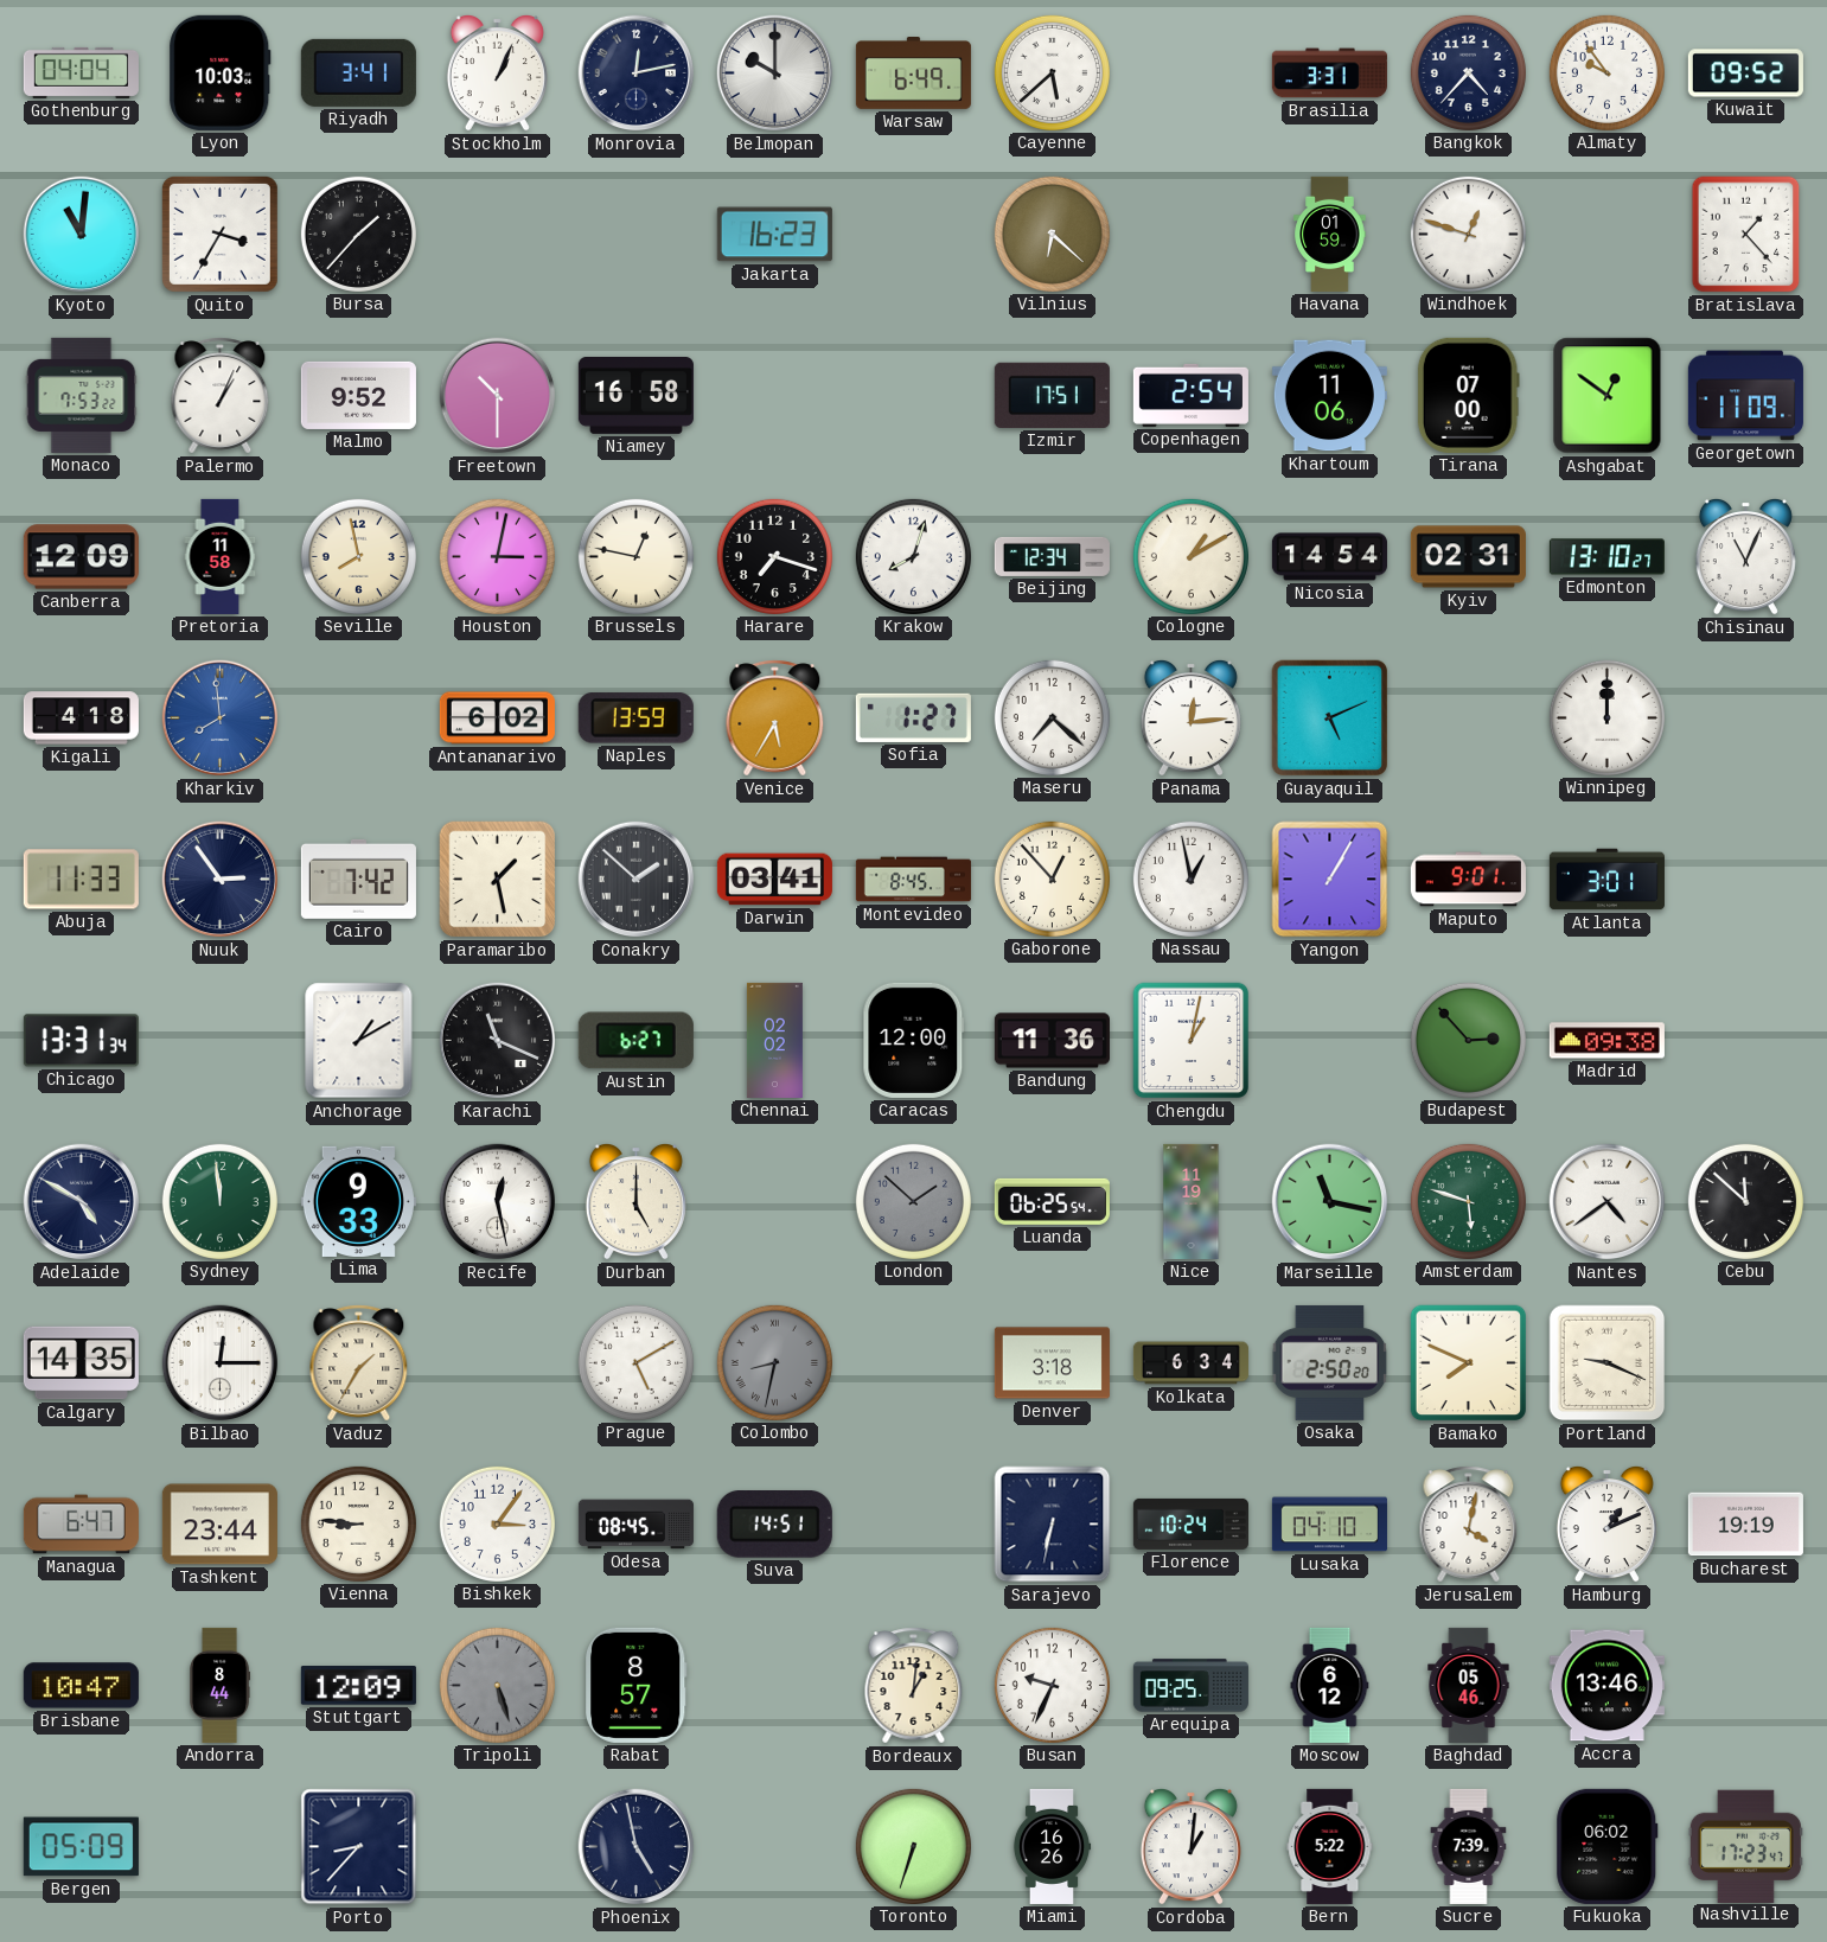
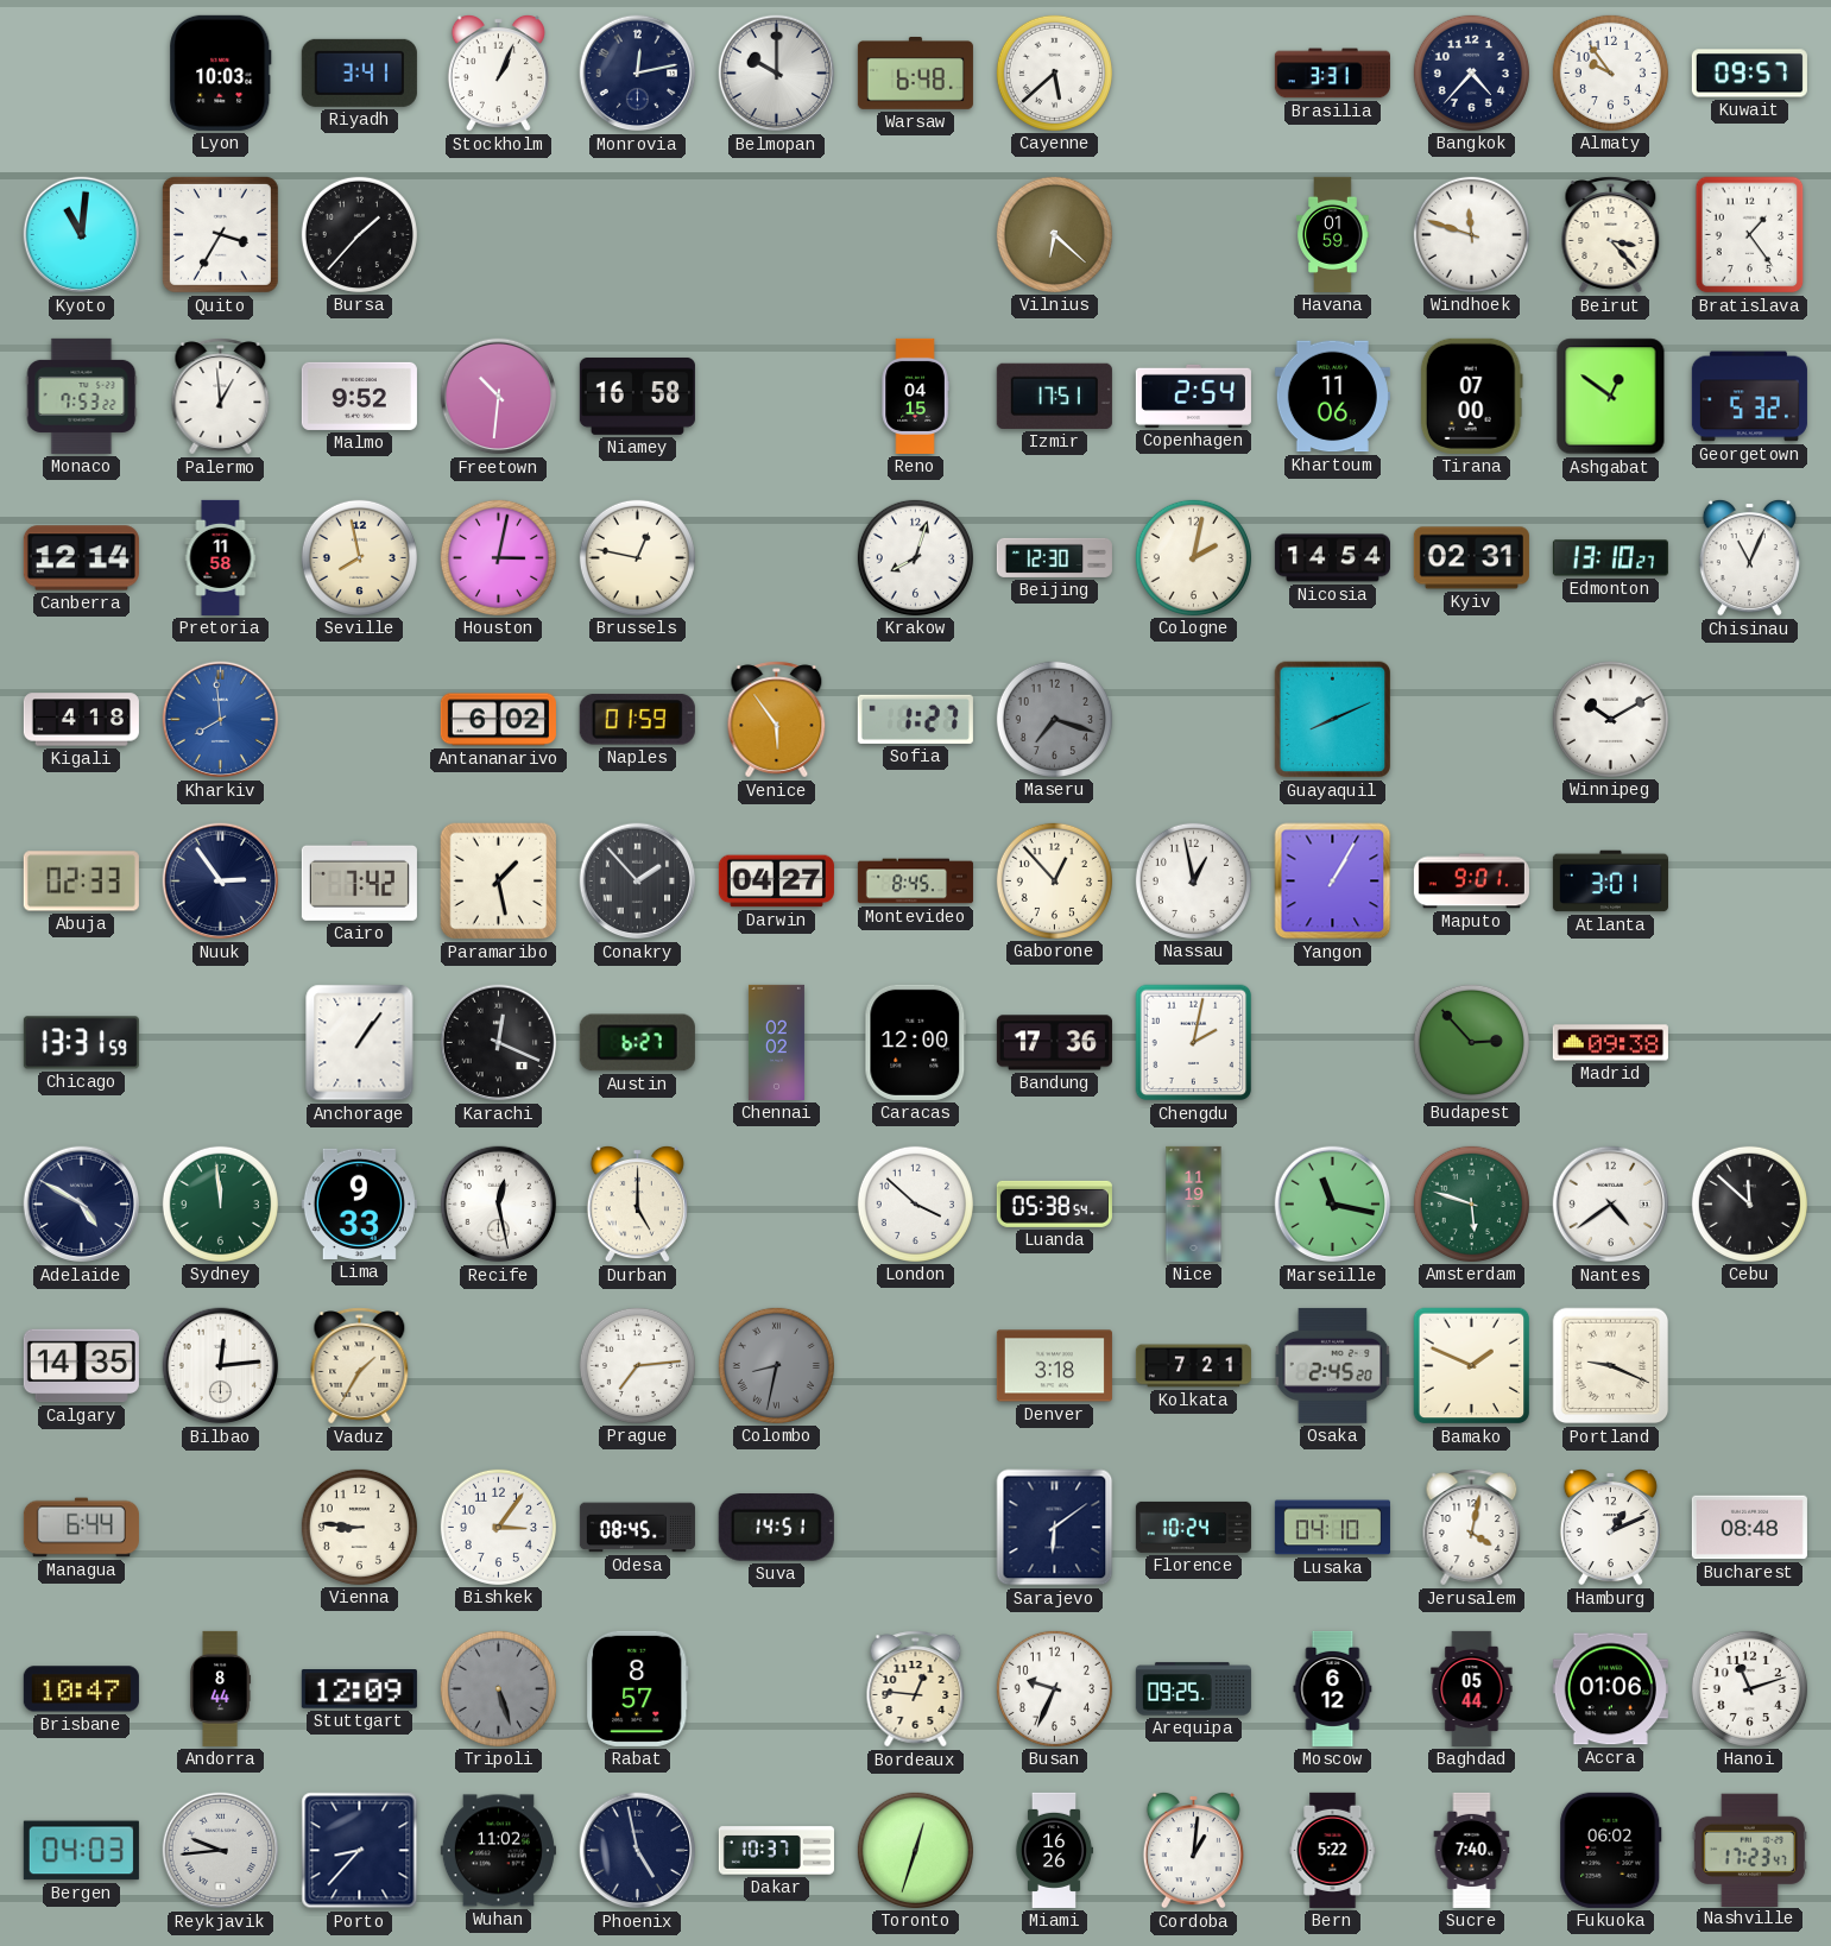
Gothenburg: 04:04 -> none (81, 72)
Warsaw: 6:49 -> 6:48 (915, 74)
Kuwait: 09:52 -> 09:57 (1749, 74)
Jakarta: 16:23 -> none (774, 235)
Windhoek: 12:48 -> 11:48 (1471, 234)
Beirut: none -> 3:23 (1611, 235)
Bratislava: 1:23 -> 1:24 (1750, 235)
Palermo: 1:04 -> 12:59 (221, 397)
Freetown: 10:30 -> 10:31 (499, 397)
Reno: none -> 04:15 (915, 396)
Georgetown: 11:09 -> 5:32 (1749, 397)
Canberra: 12:09 -> 12:14 (81, 558)
Harare: 7:18 -> none (774, 556)
Beijing: 12:34 -> 12:30 (1054, 557)
Cologne: 1:10 -> 2:02 (1193, 557)
Naples: 13:59 -> 01:59 (637, 720)
Venice: 5:35 -> 5:54 (777, 720)
Maseru: 7:22 -> 7:18 (1054, 719)
Maseru dial: white -> grey (1054, 719)
Panama: 12:14 -> none (1190, 717)
Guayaquil: 5:11 -> 8:11 (1333, 720)
Winnipeg: 12:00 -> 10:10 (1610, 719)
Abuja: 11:33 -> 02:33 (81, 882)
Conakry: 1:52 -> 1:53 (638, 882)
Darwin: 03:41 -> 04:27 (776, 882)
Chicago: 13:31:34 -> 13:31:59 (81, 1043)
Anchorage: 1:10 -> 1:06 (360, 1043)
Karachi: 11:19 -> 12:19 (499, 1043)
Bandung: 11:36 -> 17:36 (1054, 1043)
Chengdu: 1:02 -> 2:02 (1194, 1043)
London: 1:52 -> 3:52 (915, 1203)
London dial: grey -> white (915, 1203)
Luanda: 06:25 -> 05:38 (1054, 1203)
Bilbao: 12:15 -> 12:14 (221, 1366)
Prague: 5:10 -> 7:14 (637, 1365)
Kolkata: 6:34 -> 7:21 (1193, 1366)
Osaka: 2:50 -> 2:45 (1333, 1365)
Bamako: 7:49 -> 1:49 (1472, 1366)
Managua: 6:47 -> 6:44 (81, 1528)
Tashkent: 23:44 -> none (219, 1525)
Sarajevo: 6:32 -> 6:09 (1055, 1528)
Bucharest: 19:19 -> 08:48 (1749, 1528)
Bordeaux: 1:01 -> 12:46 (916, 1689)
Baghdad: 05:46 -> 05:44 (1472, 1688)
Accra: 13:46 -> 01:06 (1610, 1689)
Hanoi: none -> 11:12 (1749, 1688)
Bergen: 05:09 -> 04:03 (81, 1851)
Reykjavik: none -> 9:44 (221, 1851)
Wuhan: none -> 11:02 (498, 1851)
Dakar: none -> 10:37 (776, 1851)
Toronto: 6:33 -> 12:33 (915, 1850)
Sucre: 7:39 -> 7:40 (1472, 1850)
